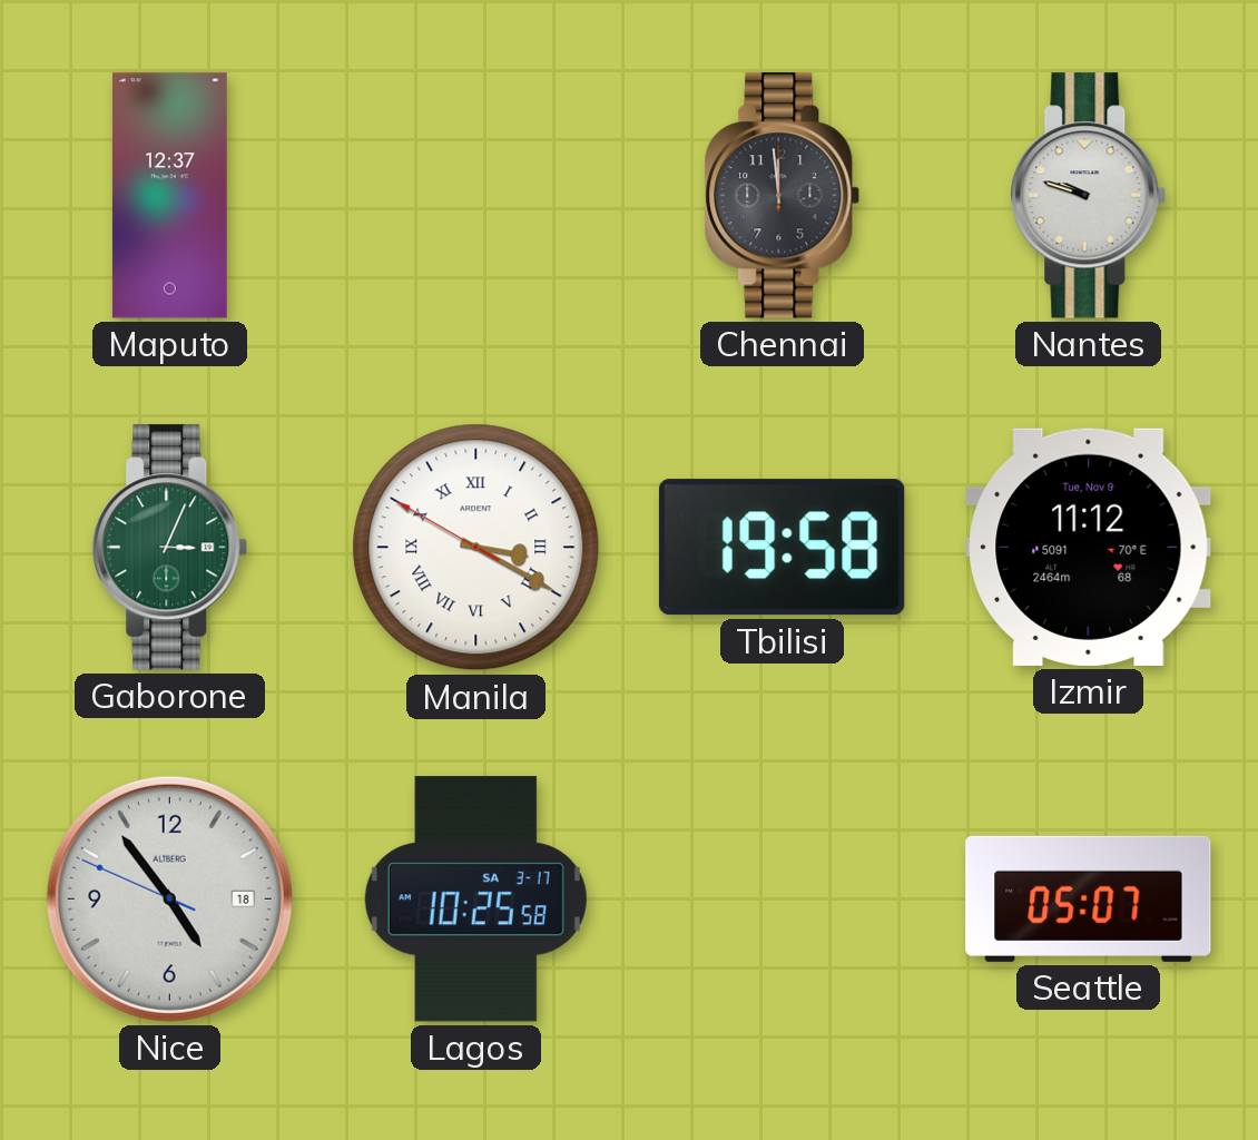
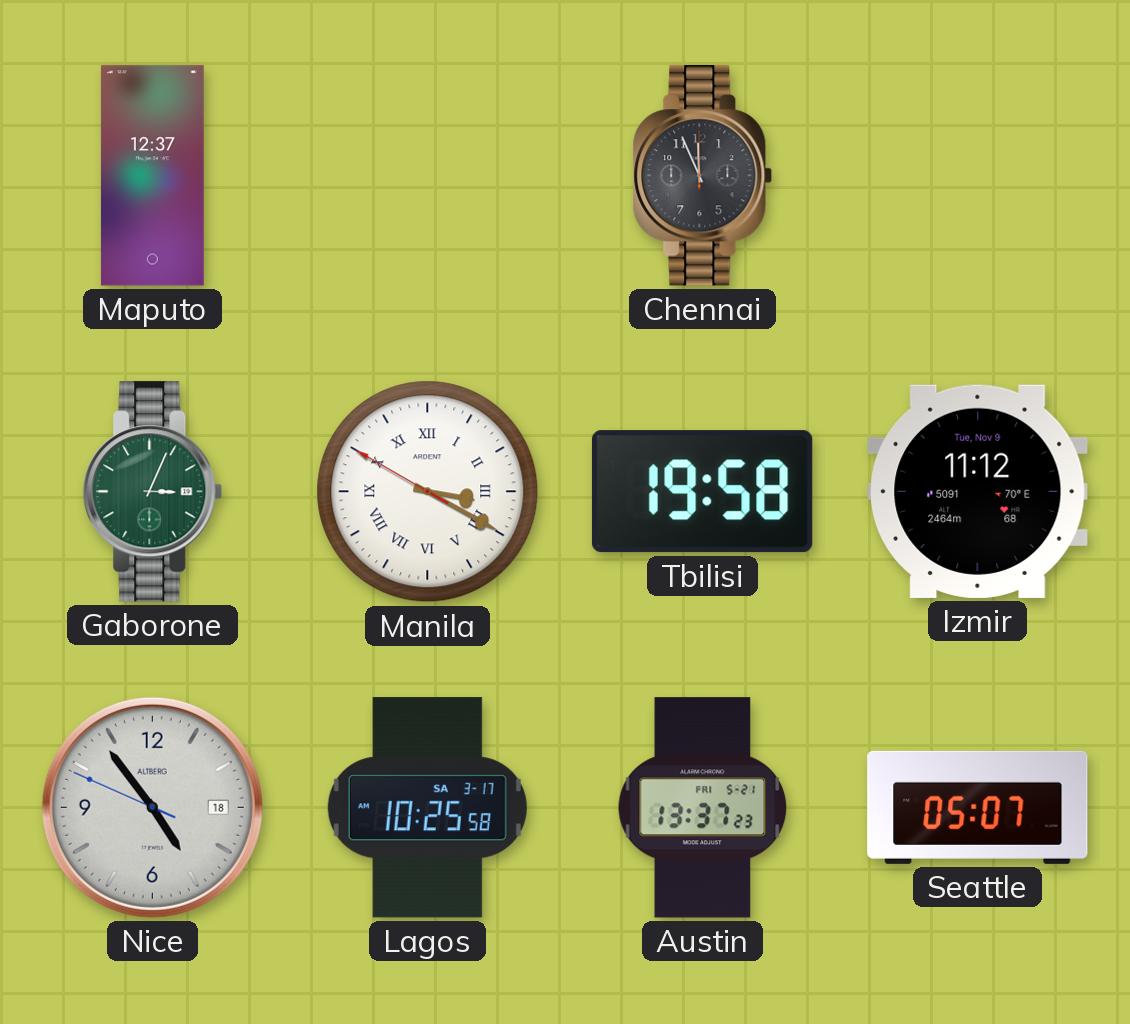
Chennai: 11:59 -> 11:56 (703, 176)
Nantes: 9:48 -> none (1089, 196)
Austin: none -> 13:37 (703, 808)
